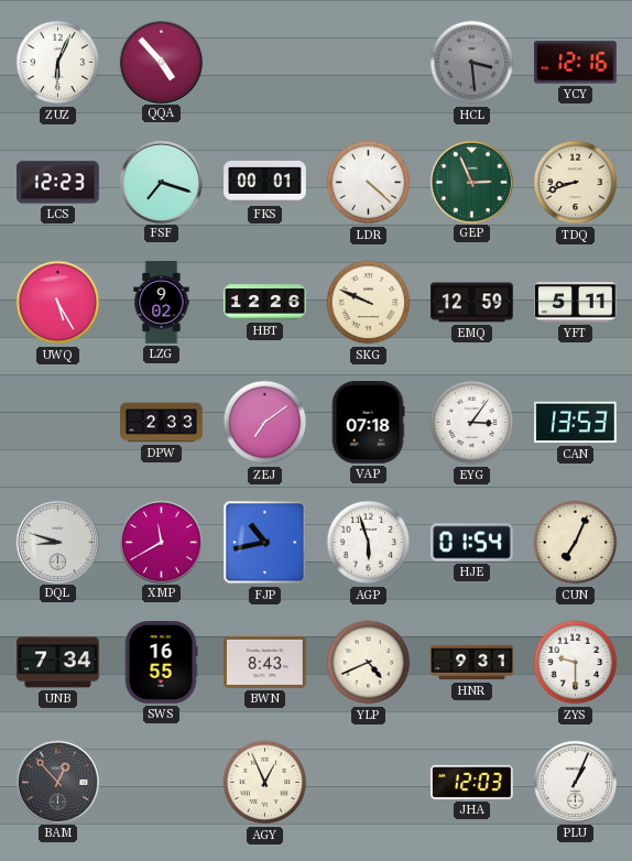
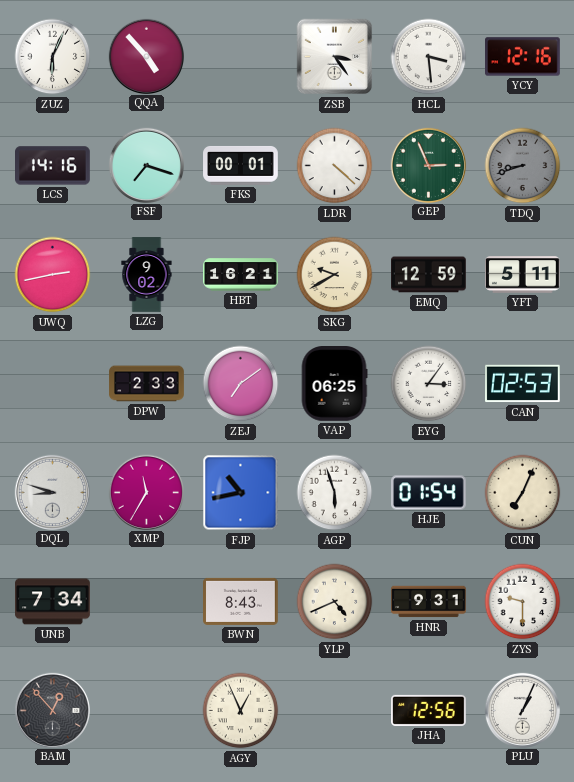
ZSB: none -> 3:24 (335, 57)
HCL dial: grey -> white (429, 57)
LCS: 12:23 -> 14:16 (53, 166)
TDQ dial: cream -> grey (523, 166)
UWQ: 5:25 -> 2:43 (53, 275)
HBT: 12:26 -> 16:21 (241, 275)
SKG: 9:49 -> 9:40 (335, 275)
VAP: 07:18 -> 06:25 (334, 384)
CAN: 13:53 -> 02:53 (523, 384)
XMP: 11:40 -> 11:35 (146, 492)
SWS: 16:55 -> none (161, 663)
JHA: 12:03 -> 12:56 (429, 710)
